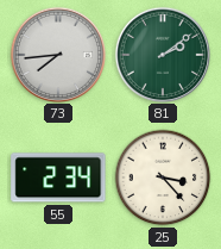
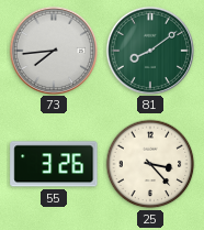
81: 2:09 -> 8:09 (149, 50)
55: 2:34 -> 3:26 (54, 164)
